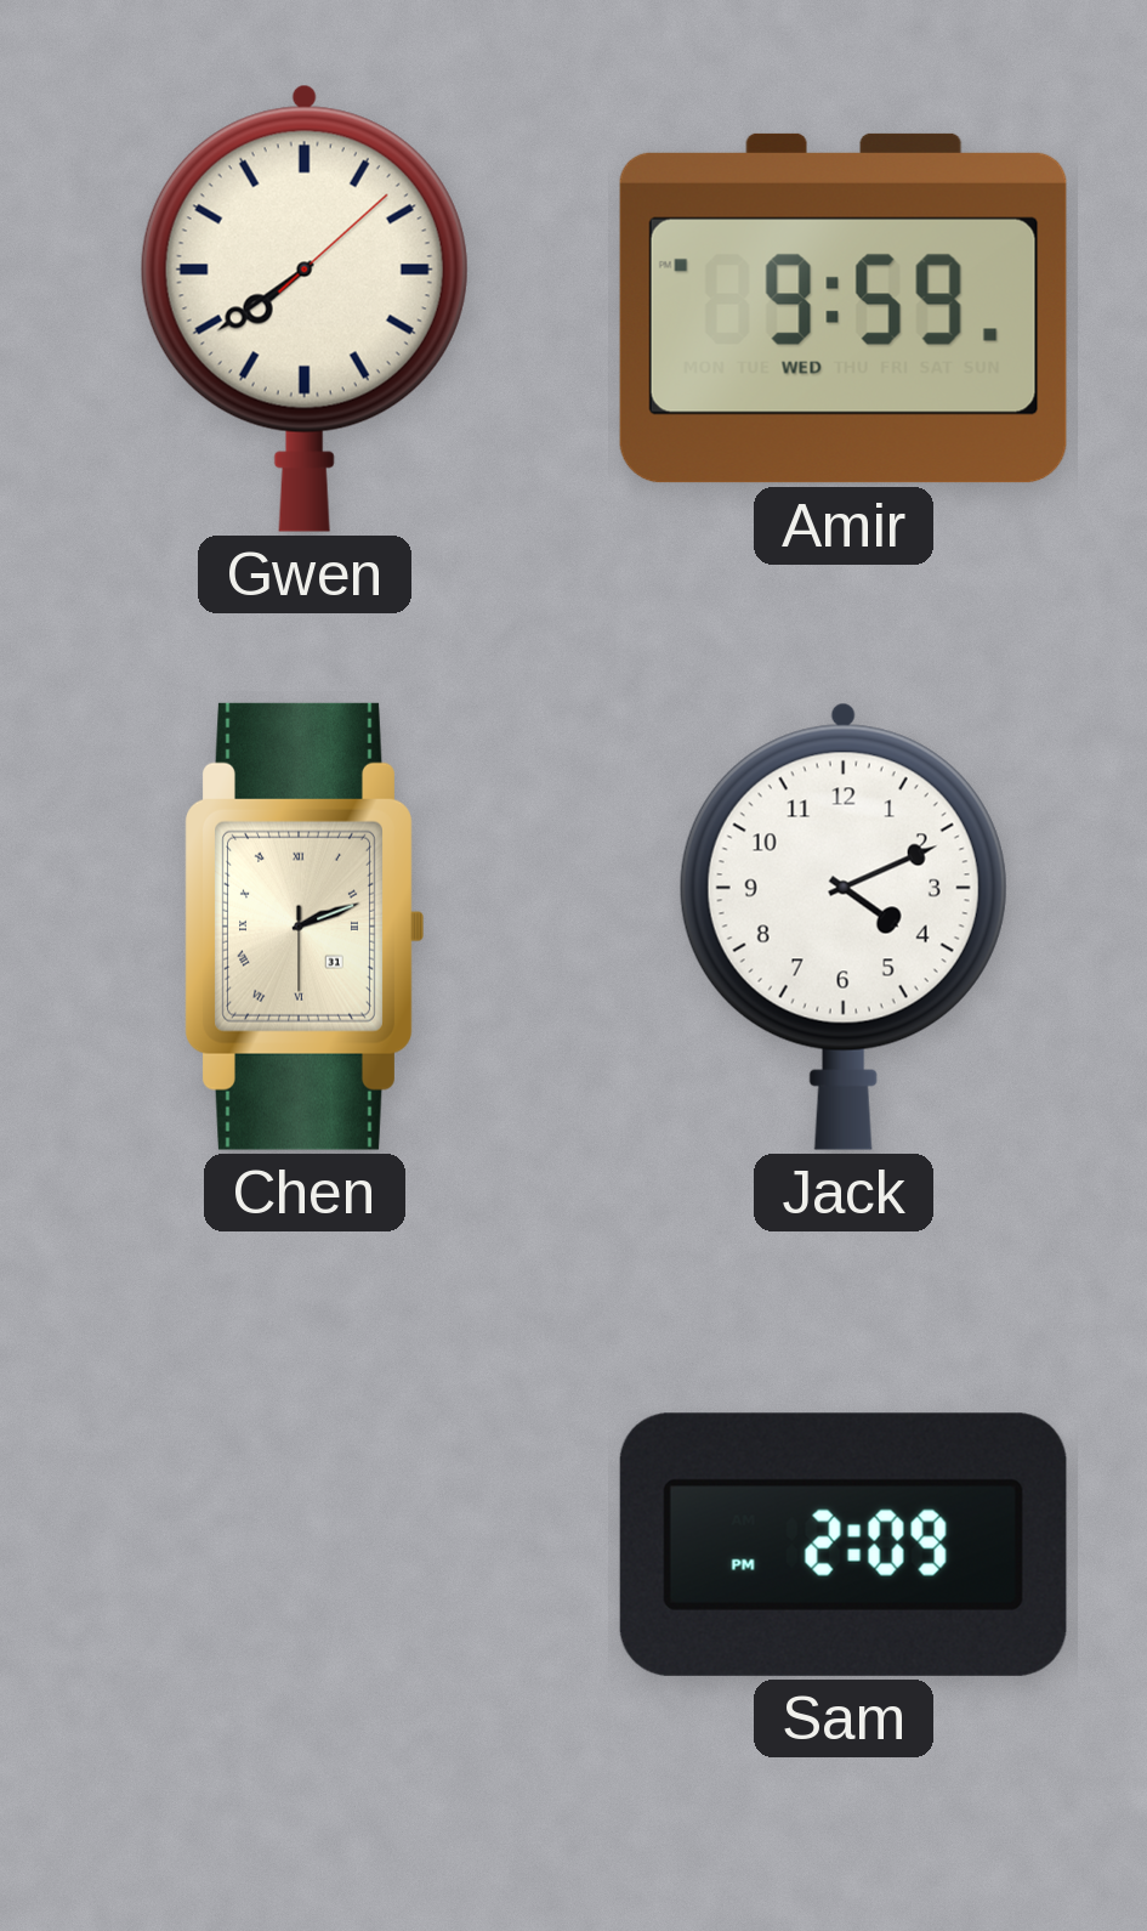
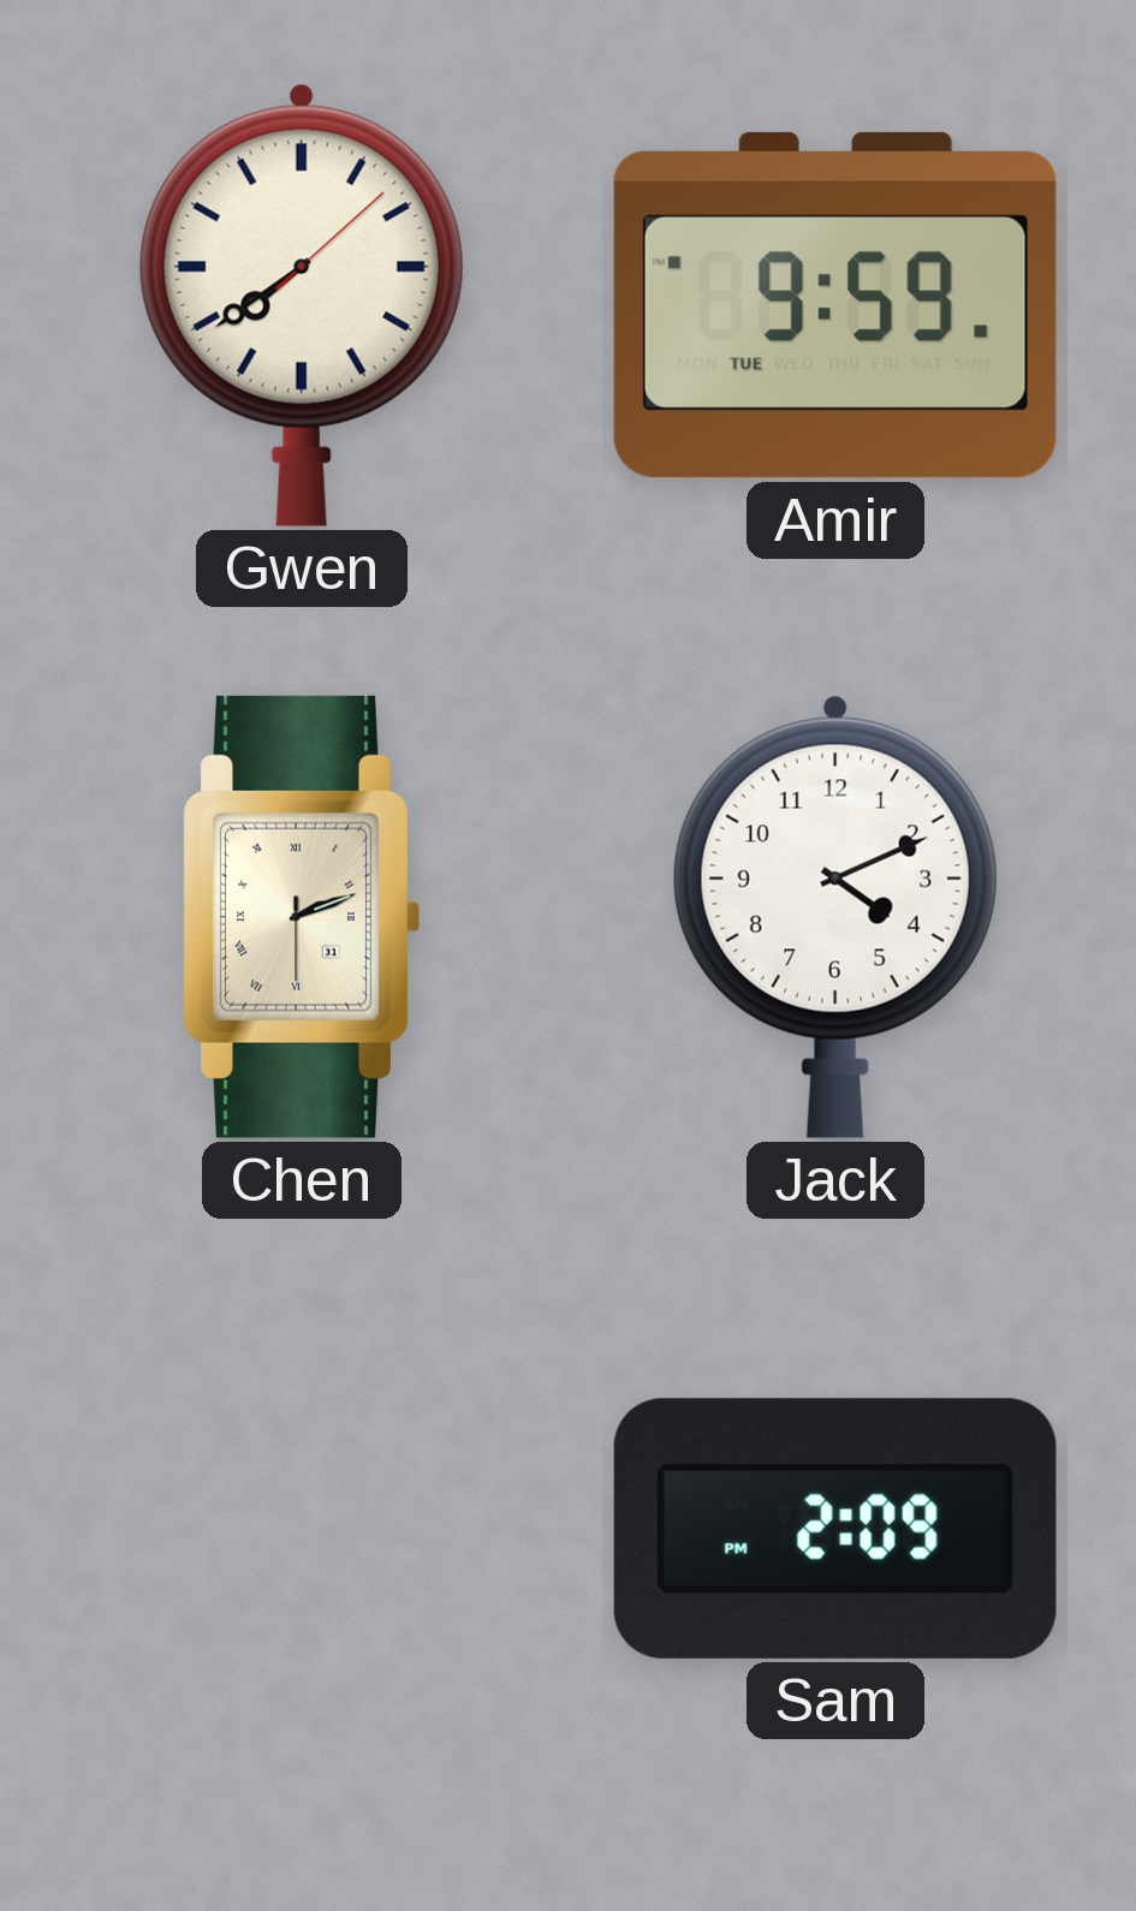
Amir date: WED -> TUE (835, 305)
